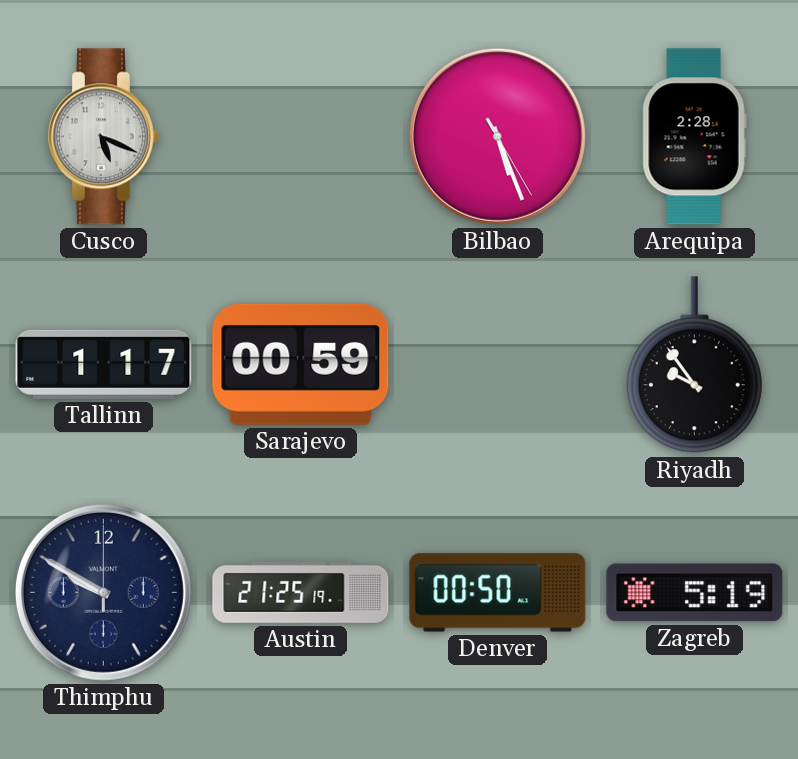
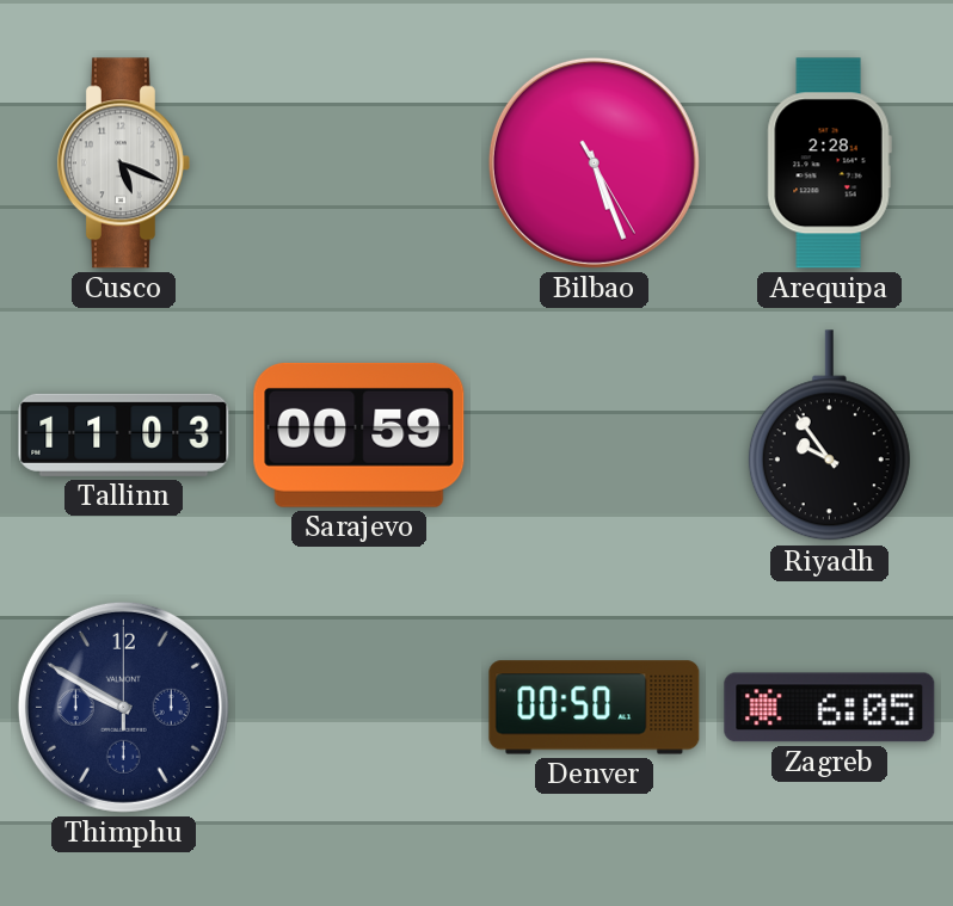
Tallinn: 1:17 -> 11:03 (124, 434)
Austin: 21:25 -> none (301, 592)
Zagreb: 5:19 -> 6:05 (830, 708)
